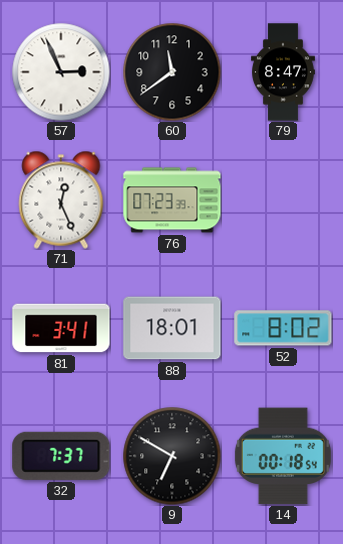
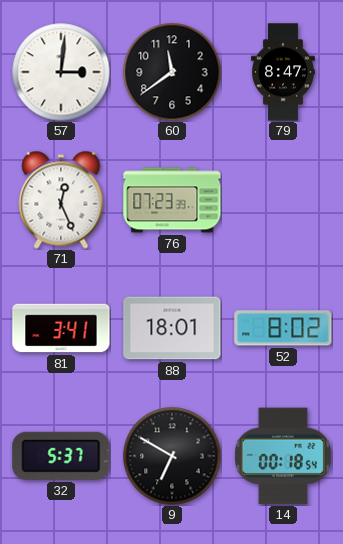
57: 2:56 -> 3:01 (61, 72)
32: 7:37 -> 5:37 (61, 456)
